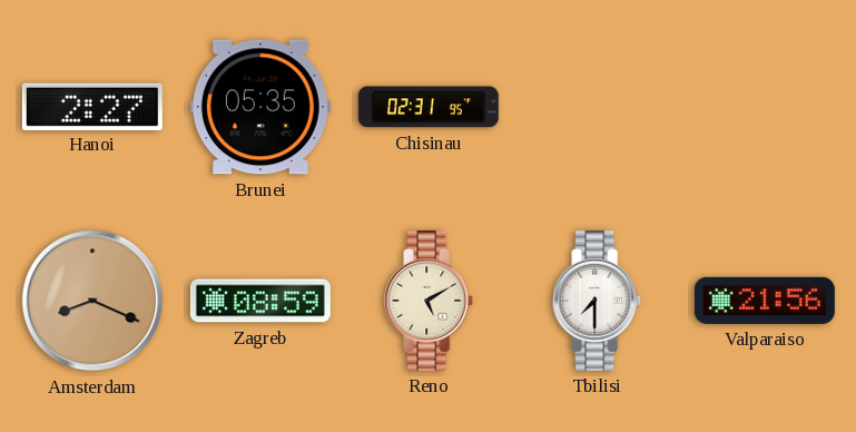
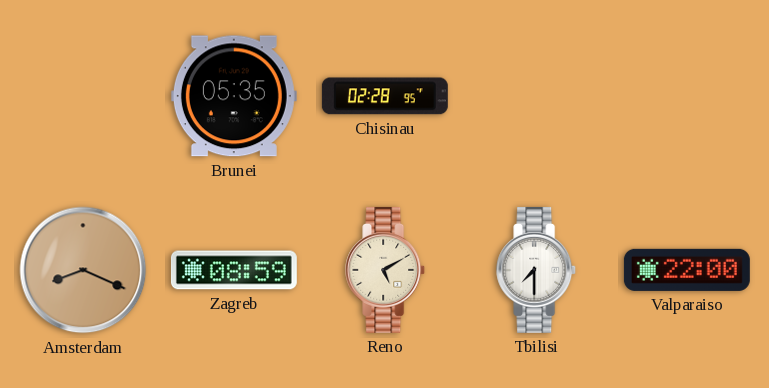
Hanoi: 2:27 -> none (92, 106)
Chisinau: 02:31 -> 02:28 (385, 96)
Valparaiso: 21:56 -> 22:00 (687, 270)
